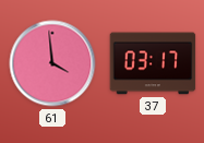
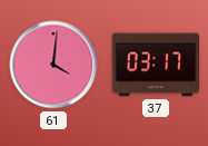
61: 3:59 -> 4:01 (53, 65)
